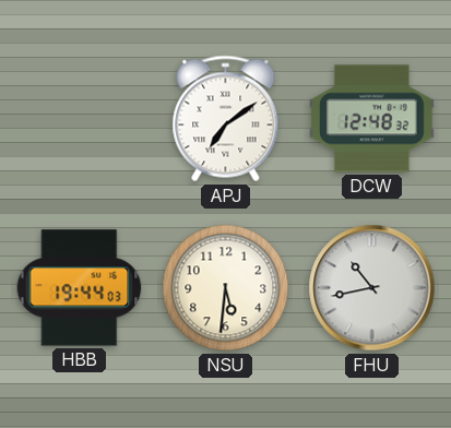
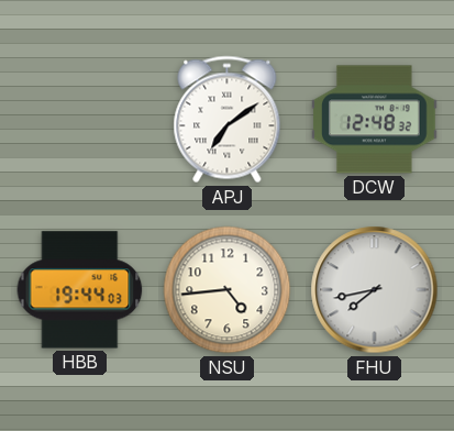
NSU: 5:31 -> 4:44 (228, 290)
FHU: 10:43 -> 7:43 (375, 290)
